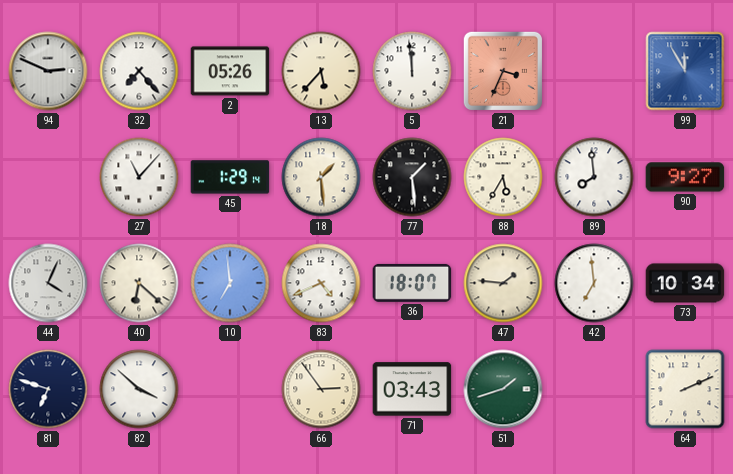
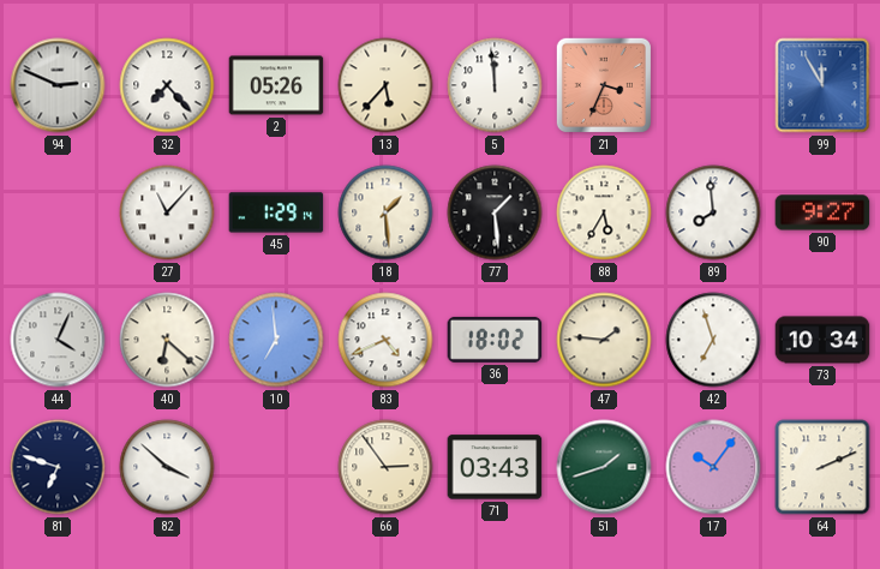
36: 18:07 -> 18:02 (495, 340)
42: 6:59 -> 6:57 (713, 340)
17: none -> 10:06 (713, 467)
